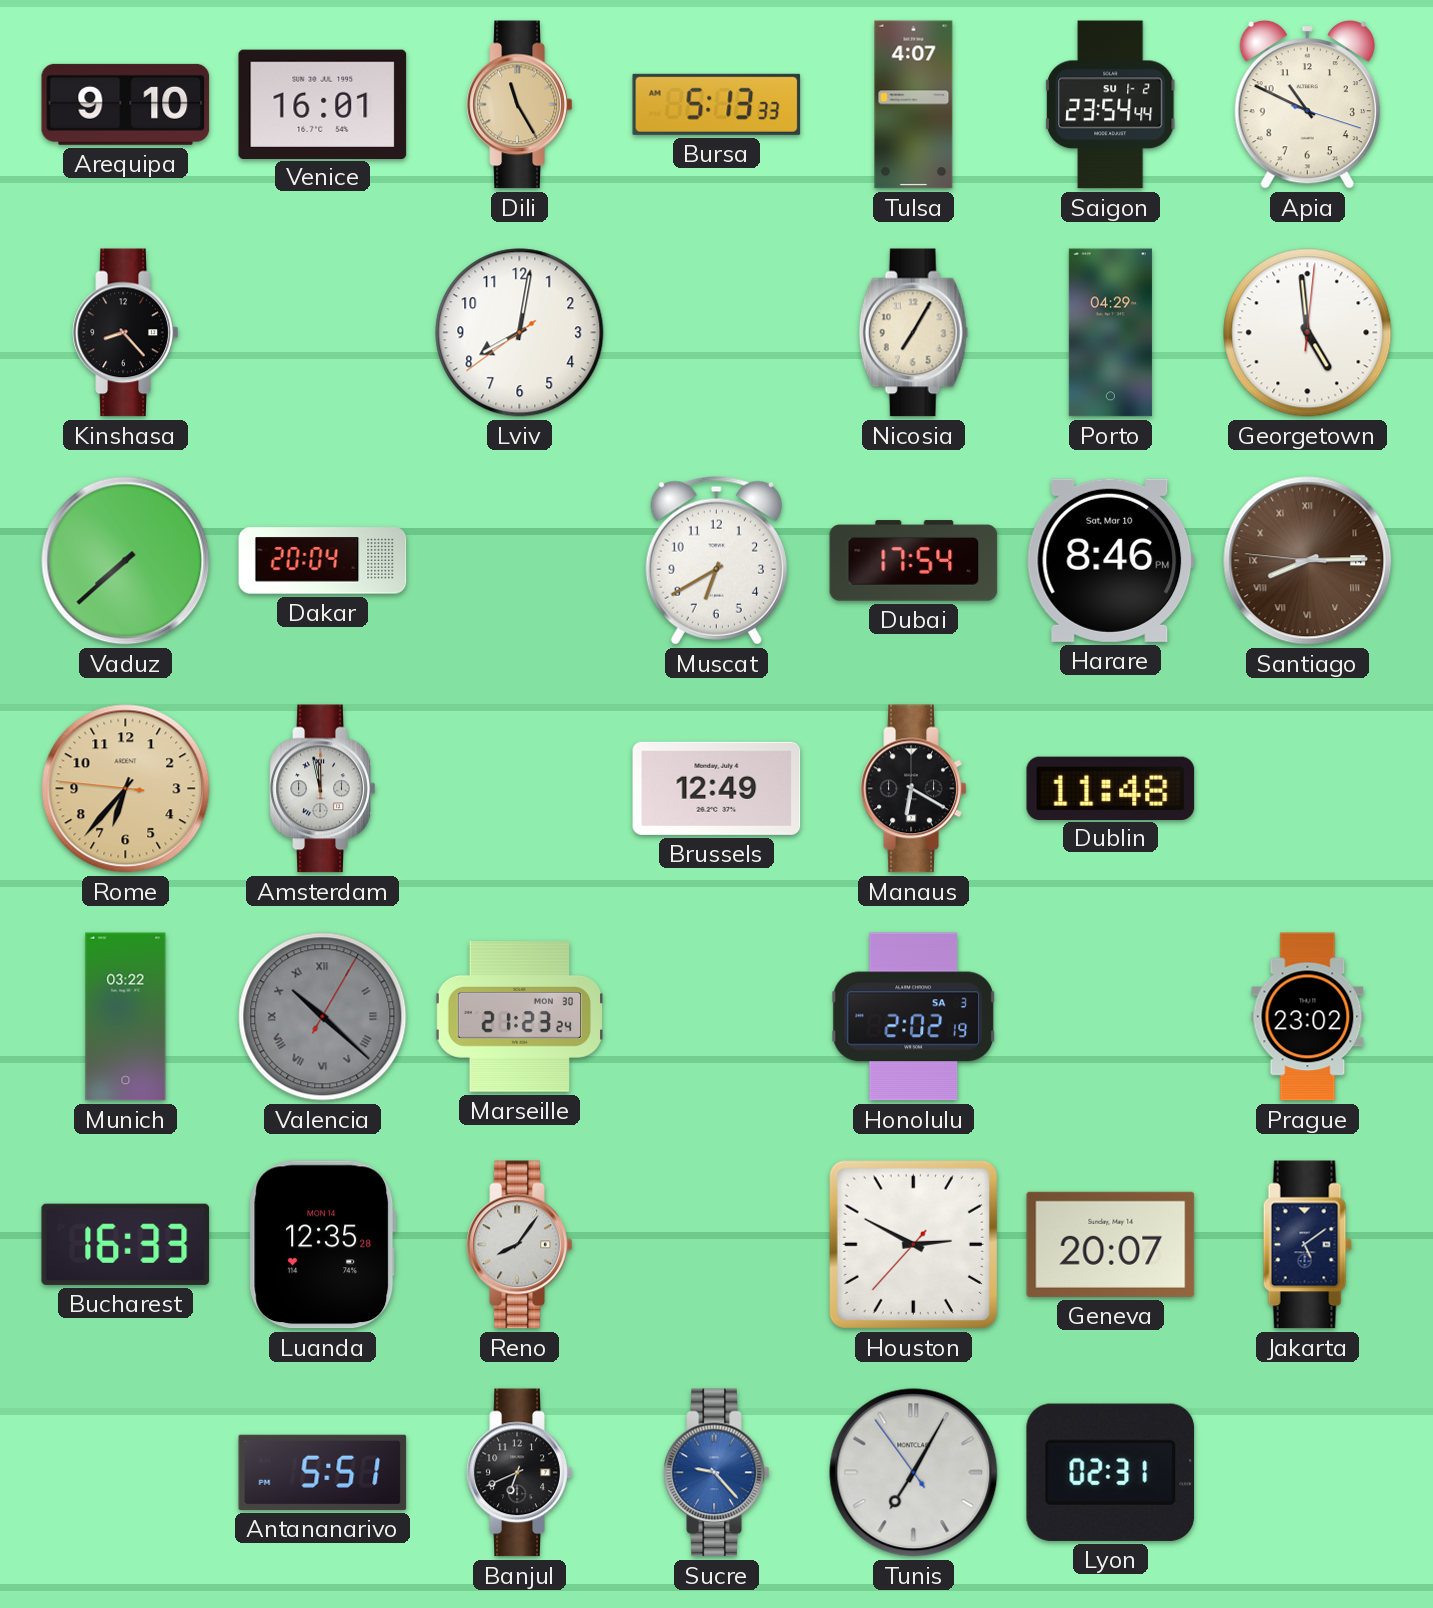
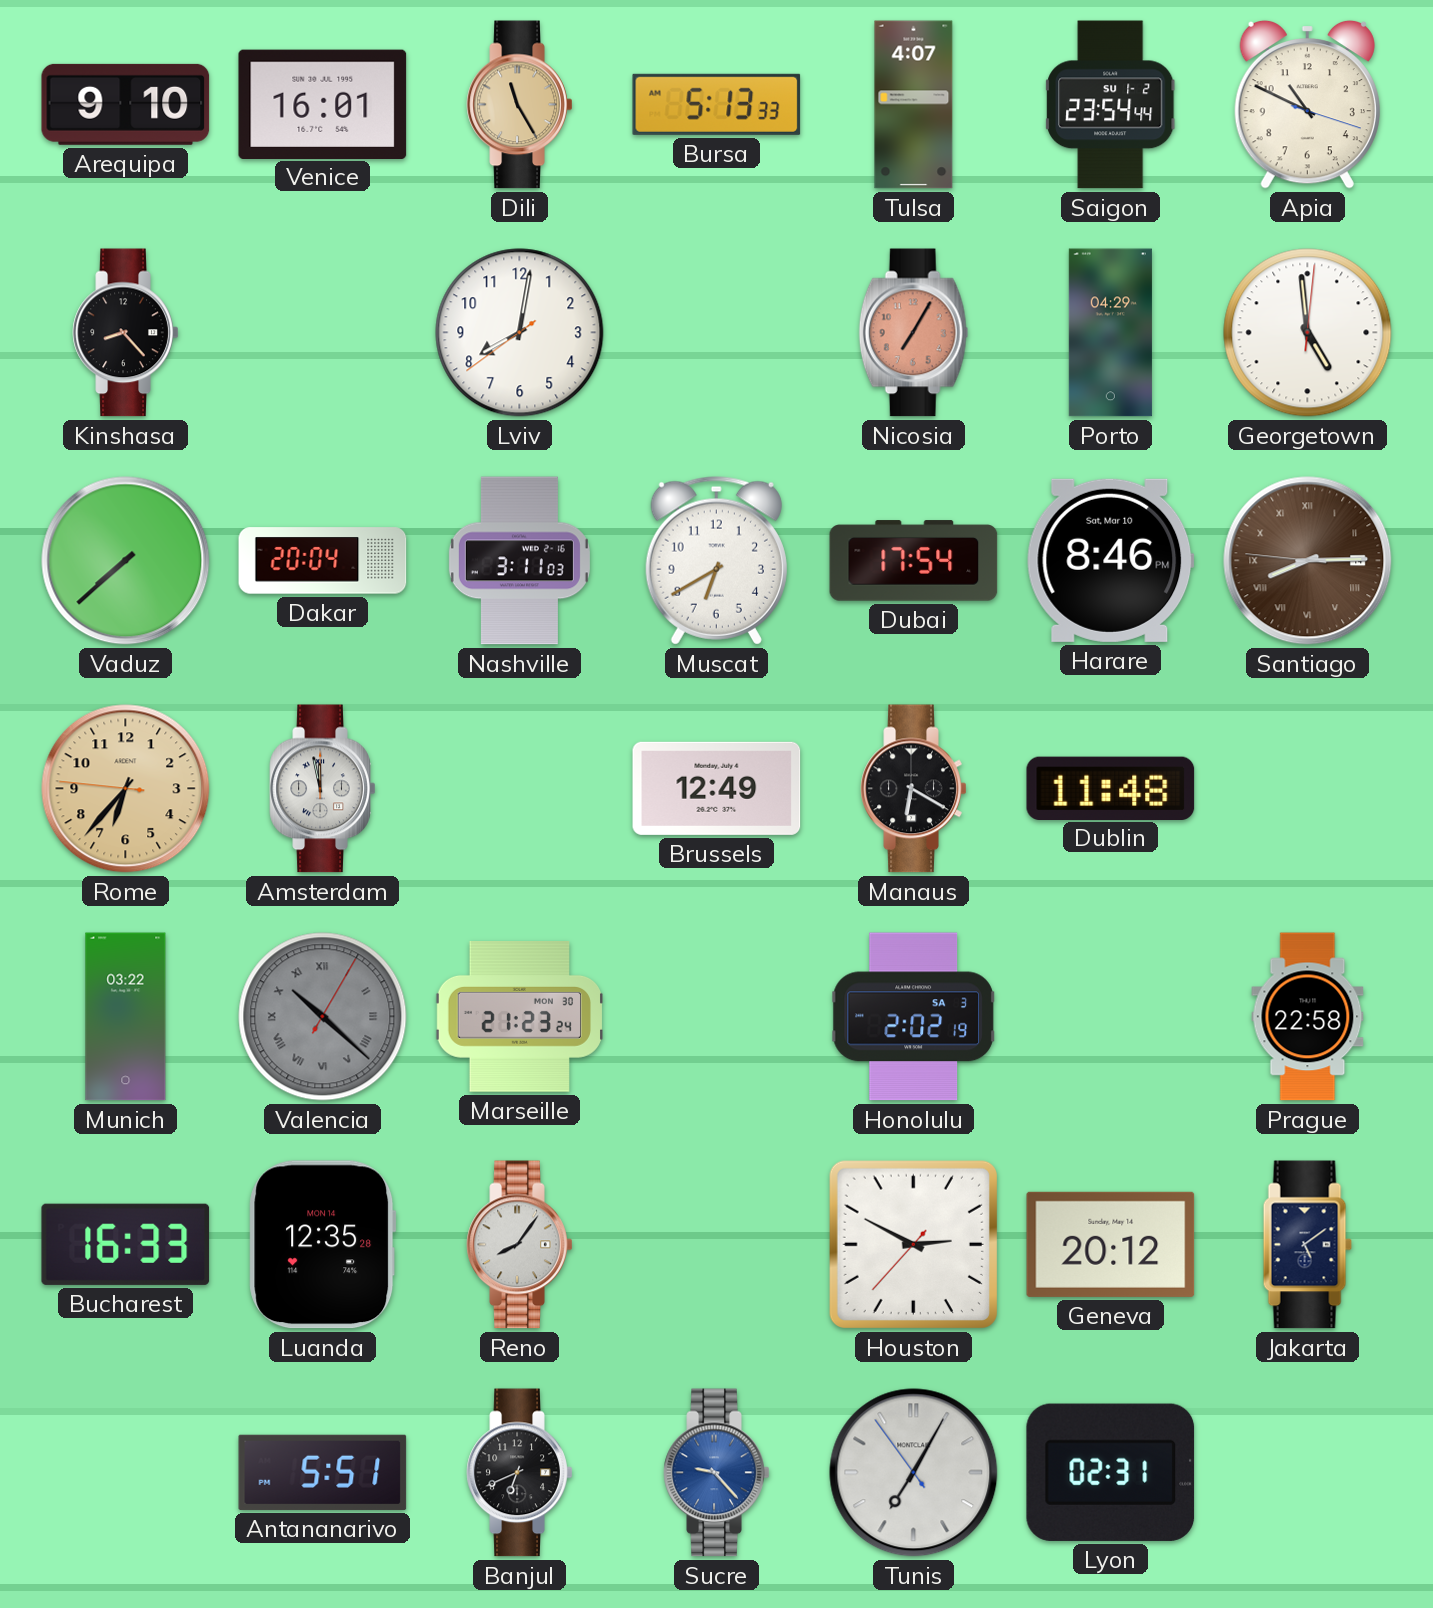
Nicosia dial: cream -> salmon (914, 333)
Nashville: none -> 3:11 (519, 561)
Prague: 23:02 -> 22:58 (1308, 1017)
Geneva: 20:07 -> 20:12 (1111, 1244)
